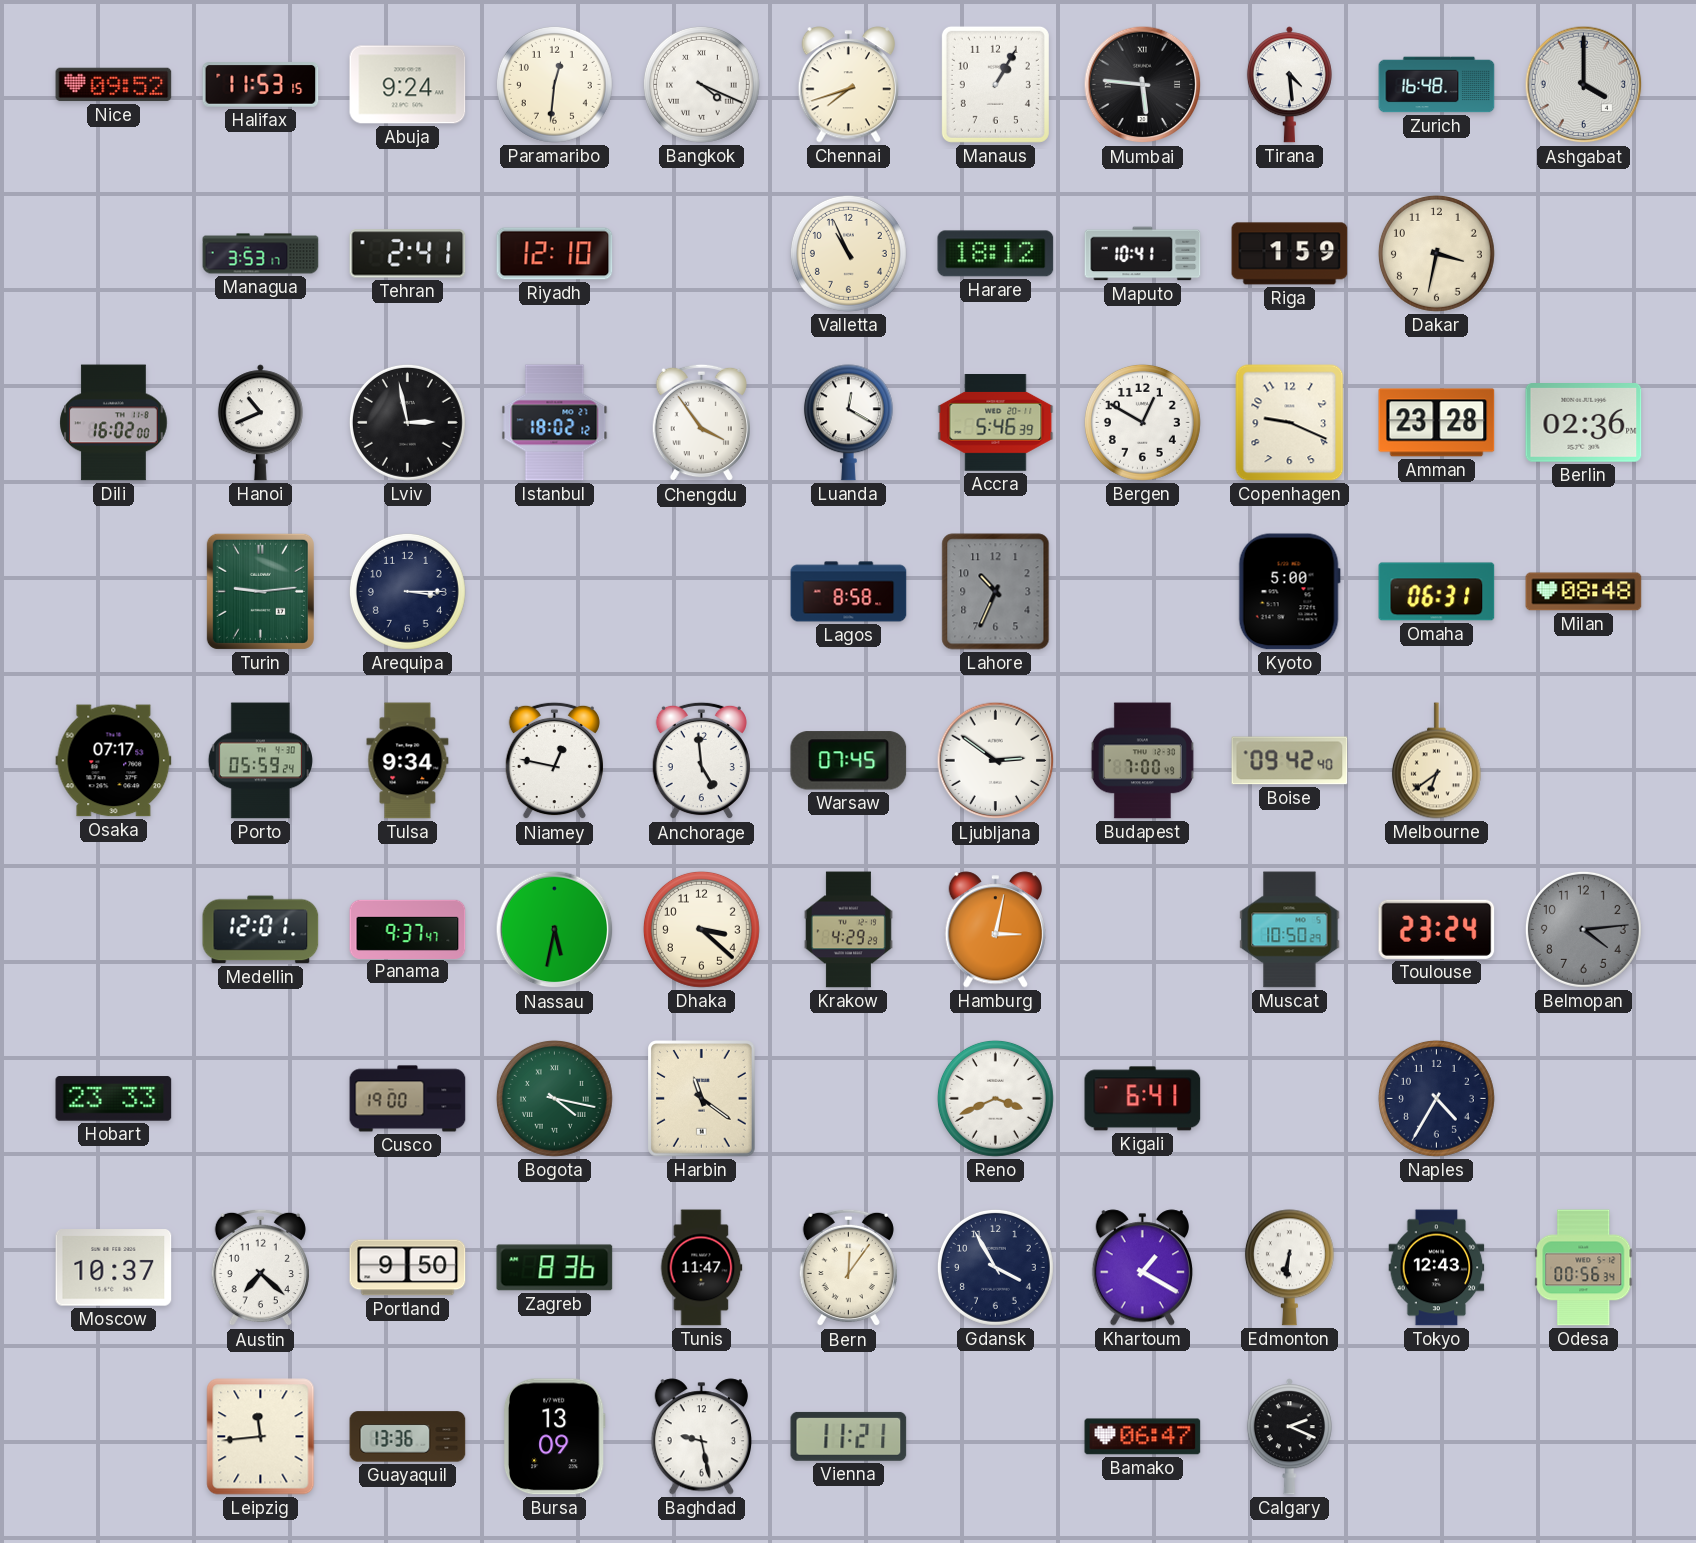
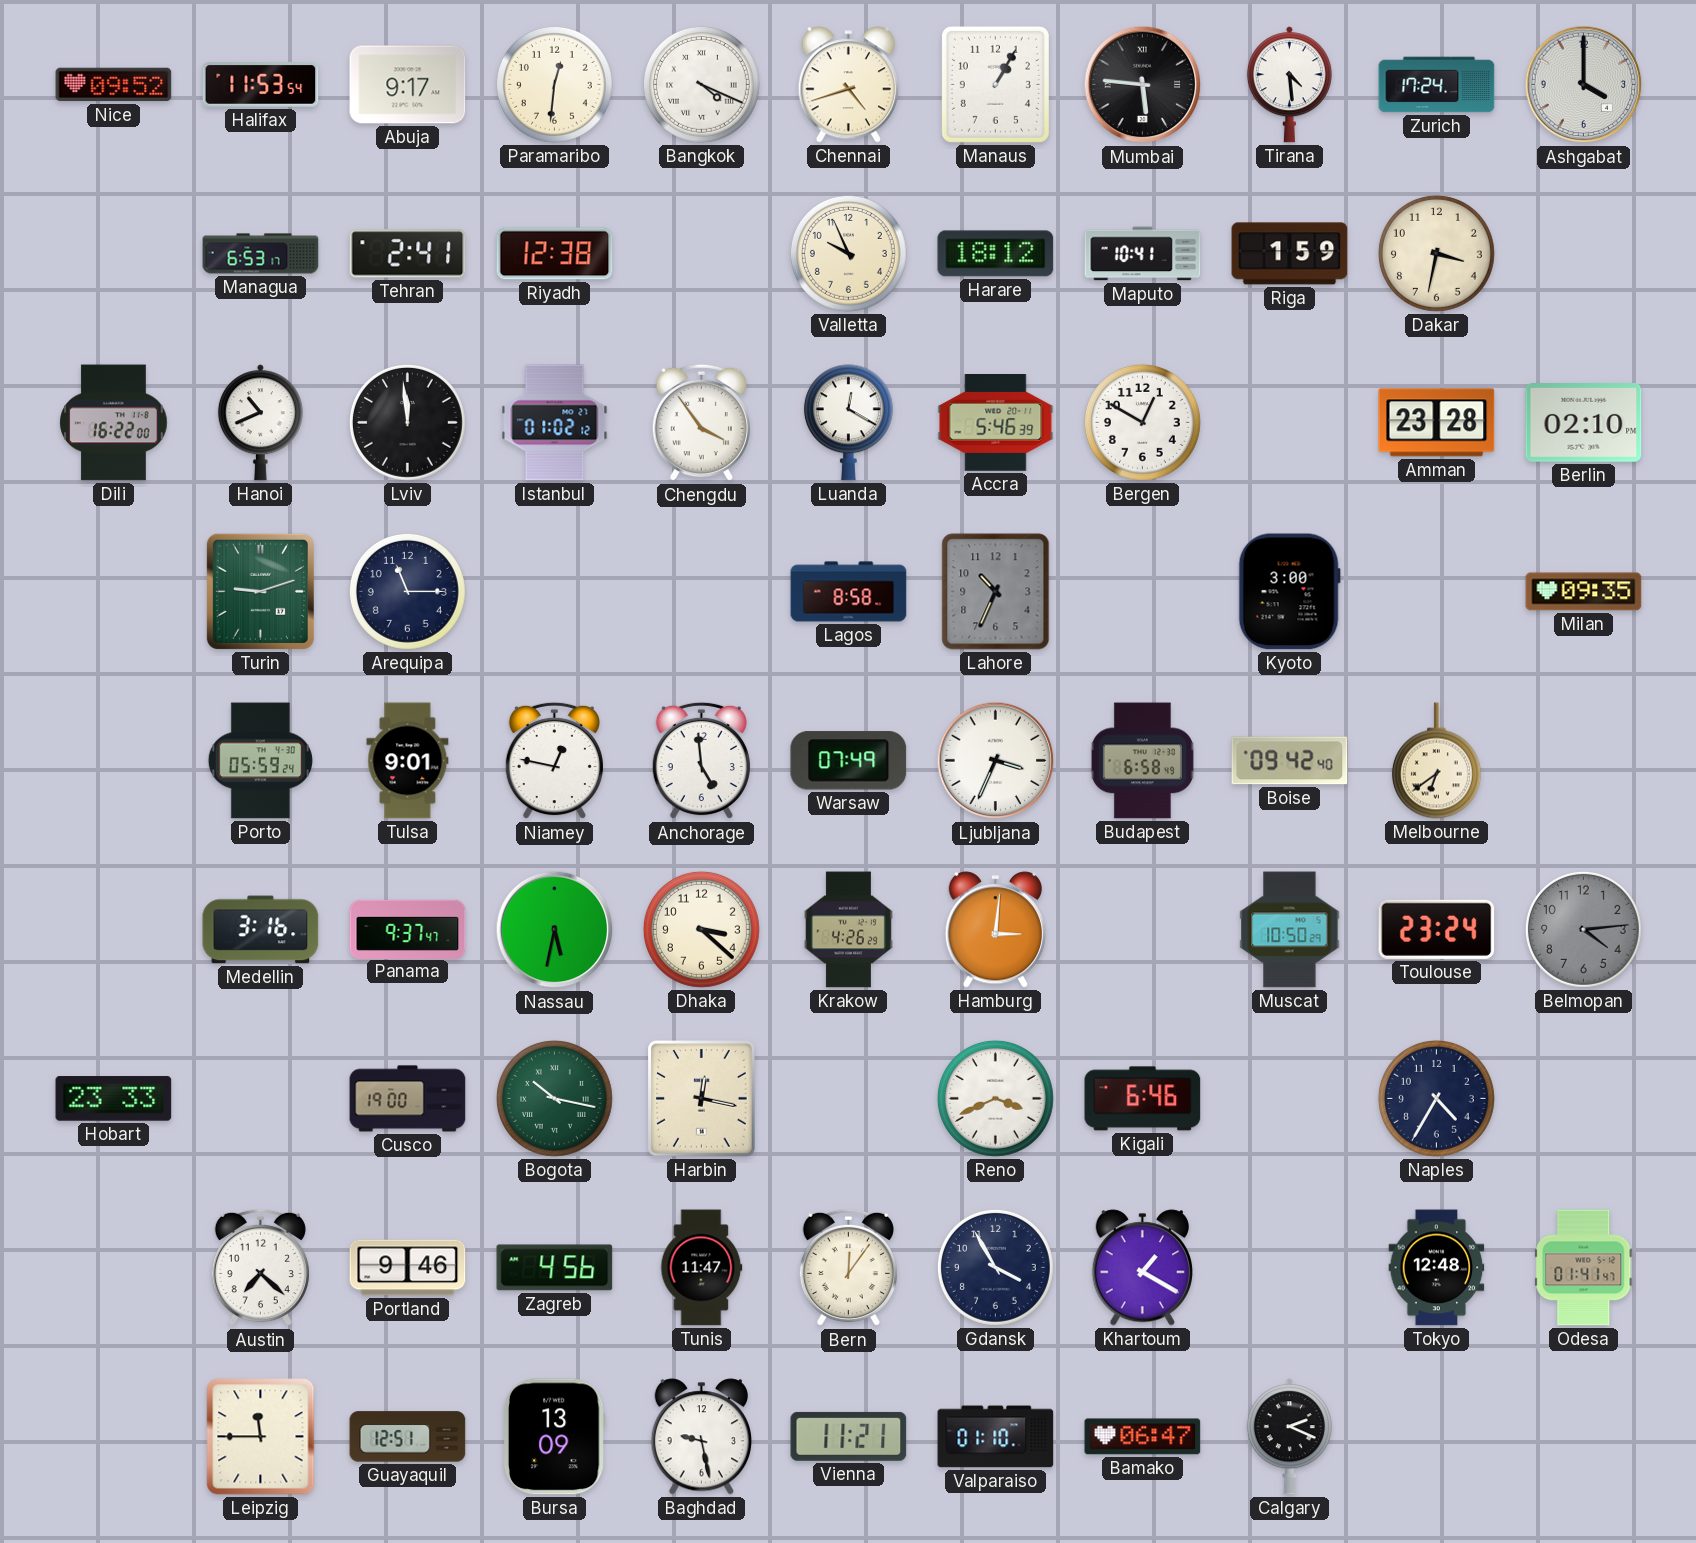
Halifax: 11:53:15 -> 11:53:54 (261, 85)
Abuja: 9:24 -> 9:17 (408, 85)
Chennai: 7:42 -> 4:42 (848, 85)
Zurich: 16:48 -> 17:24 (1437, 85)
Managua: 3:53 -> 6:53 (261, 254)
Riyadh: 12:10 -> 12:38 (555, 254)
Valletta: 10:56 -> 9:56 (848, 253)
Dili: 16:02 -> 16:22 (114, 423)
Lviv: 2:58 -> 11:59 (407, 422)
Istanbul: 18:02 -> 01:02 (555, 423)
Copenhagen: 9:19 -> none (1290, 423)
Berlin: 02:36 -> 02:10 (1584, 423)
Turin: 9:14 -> 9:12 (260, 591)
Arequipa: 3:15 -> 11:15 (407, 591)
Kyoto: 5:00 -> 3:00 (1289, 592)
Omaha: 06:31 -> none (1437, 592)
Milan: 08:48 -> 09:35 (1584, 592)
Osaka: 07:17 -> none (114, 761)
Tulsa: 9:34 -> 9:01 (408, 761)
Warsaw: 07:45 -> 07:49 (849, 761)
Ljubljana: 2:51 -> 3:34 (996, 761)
Budapest: 7:00 -> 6:58 (1142, 761)
Medellin: 12:01 -> 3:16 (261, 930)
Krakow: 4:29 -> 4:26 (848, 930)
Hamburg: 3:02 -> 3:01 (995, 930)
Bogota: 4:17 -> 10:17 (554, 1098)
Harbin: 11:21 -> 12:17 (702, 1099)
Kigali: 6:41 -> 6:46 (1143, 1099)
Moscow: 10:37 -> none (114, 1268)
Portland: 9:50 -> 9:46 (408, 1268)
Zagreb: 8:36 -> 4:56 (555, 1268)
Edmonton: 6:31 -> none (1289, 1268)
Tokyo: 12:43 -> 12:48 (1437, 1268)
Odesa: 00:56 -> 01:41 (1584, 1268)
Leipzig: 11:44 -> 11:45 (261, 1437)
Guayaquil: 13:36 -> 12:51 (408, 1437)
Valparaiso: none -> 01:10 (996, 1437)
